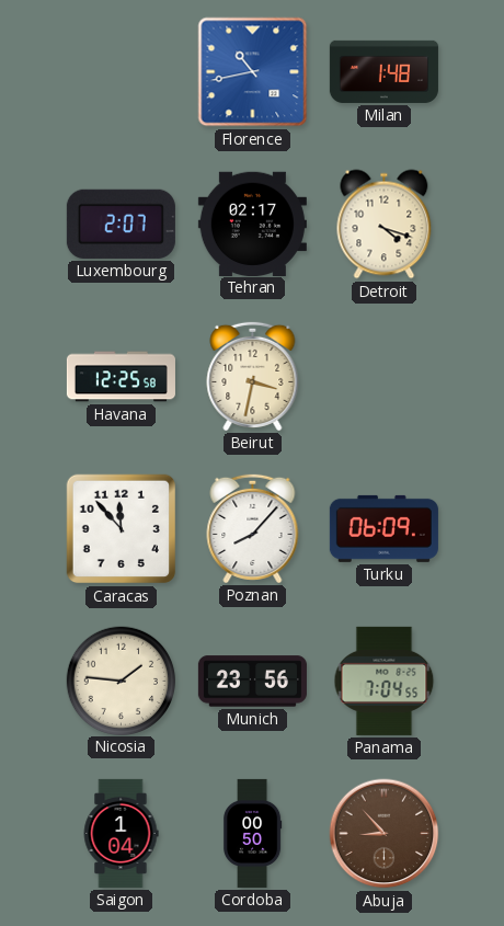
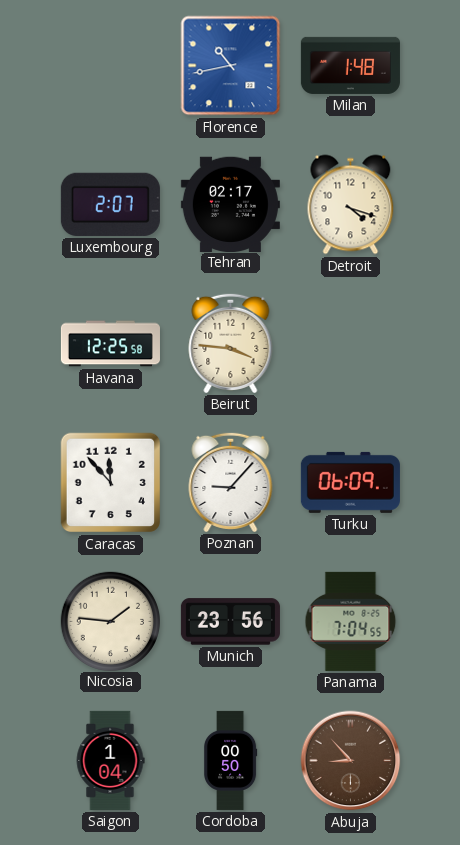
Beirut: 3:32 -> 3:46 (231, 343)
Poznan: 8:07 -> 9:07 (231, 482)
